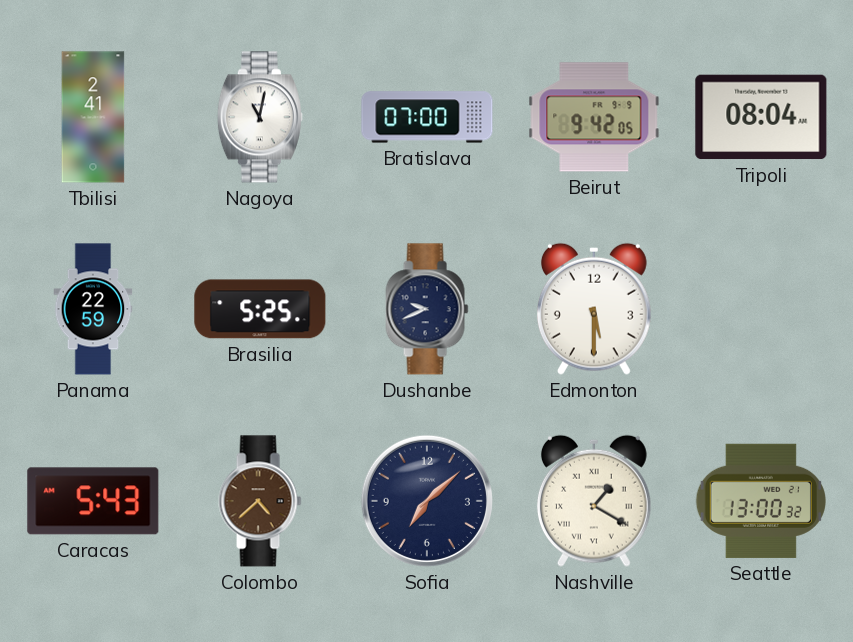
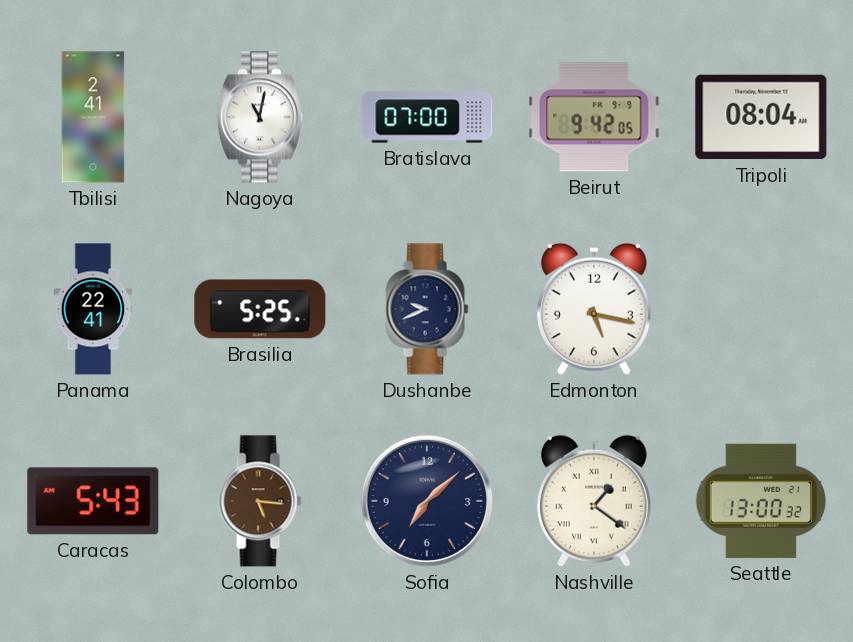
Panama: 22:59 -> 22:41 (93, 309)
Edmonton: 5:30 -> 5:17 (594, 309)
Colombo: 4:38 -> 5:16 (260, 501)
Nashville: 1:20 -> 1:21 (594, 501)
